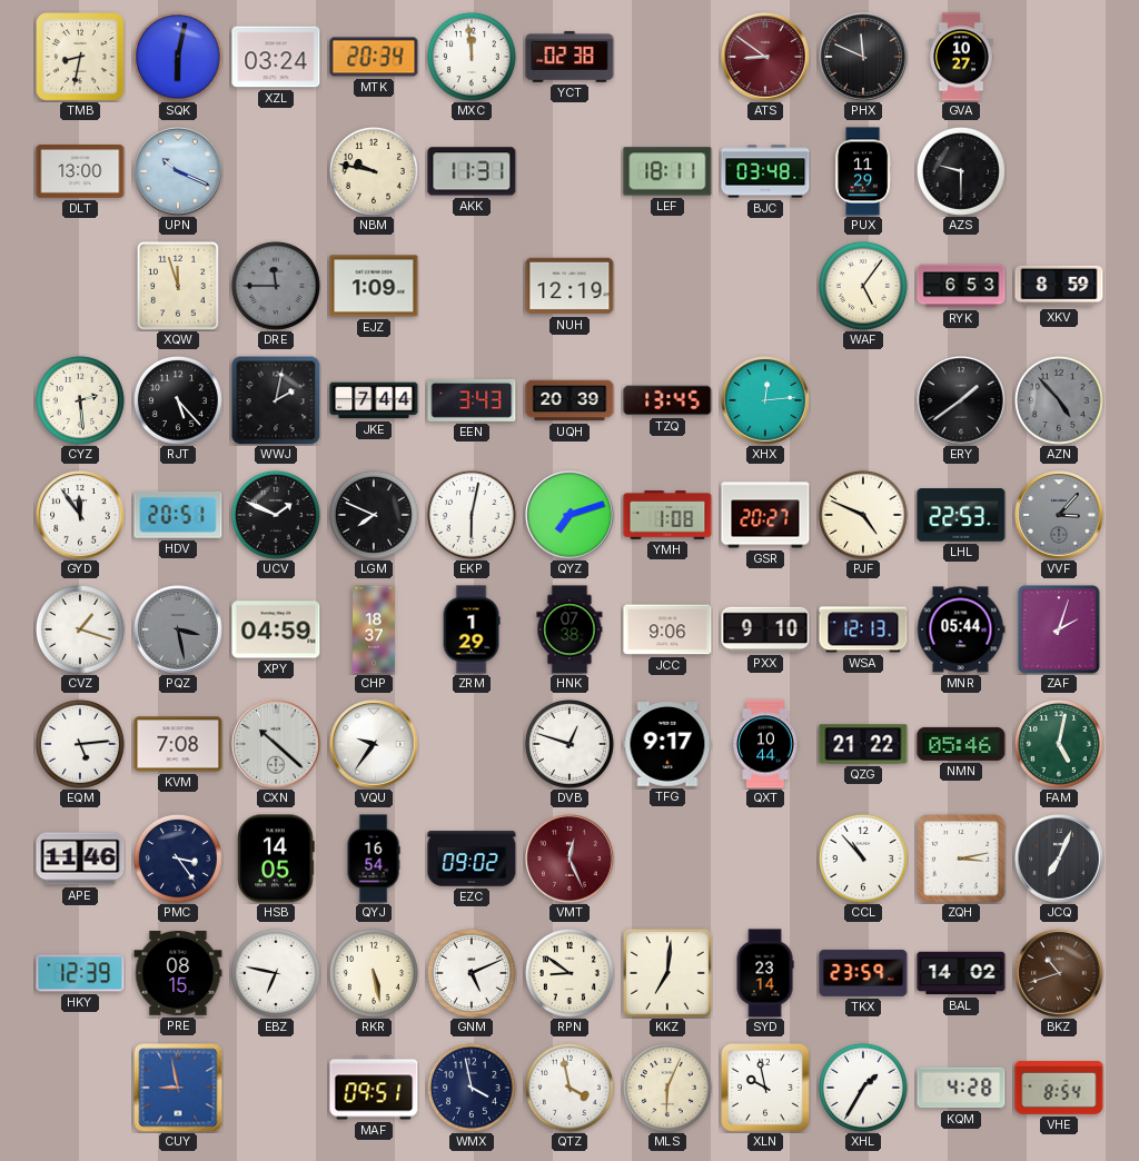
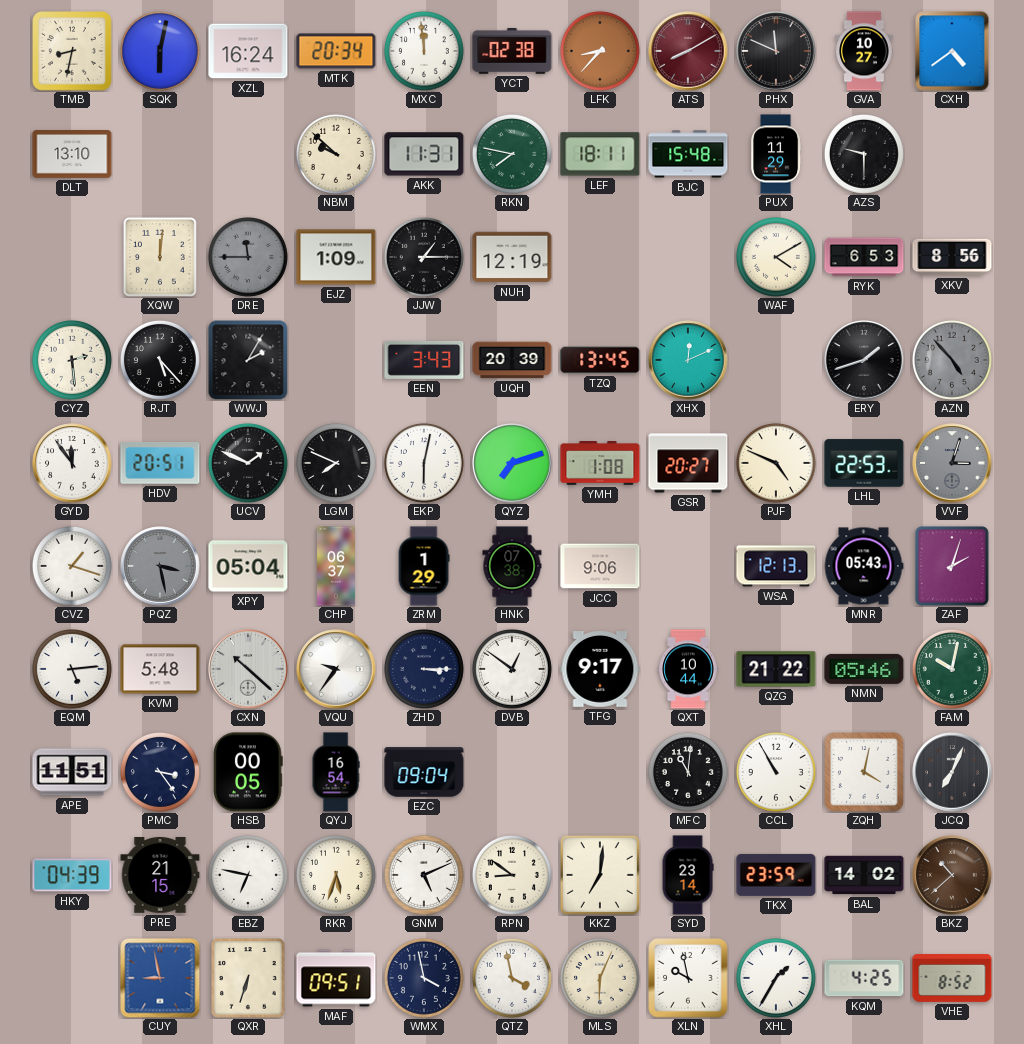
XZL: 03:24 -> 16:24 (248, 51)
LFK: none -> 8:37 (600, 51)
ATS: 8:51 -> 8:10 (688, 51)
CXH: none -> 4:39 (952, 51)
DLT: 13:00 -> 13:10 (72, 155)
UPN: 10:19 -> none (178, 171)
NBM: 9:47 -> 9:52 (336, 154)
RKN: none -> 7:47 (512, 154)
BJC: 03:48 -> 15:48 (688, 154)
XQW: 11:57 -> 12:01 (160, 257)
JJW: none -> 1:15 (424, 257)
WAF: 5:06 -> 4:10 (776, 257)
XKV: 8:59 -> 8:56 (952, 257)
WWJ: 2:02 -> 2:05 (248, 360)
JKE: 7:44 -> none (374, 400)
XHX: 12:14 -> 12:11 (688, 360)
ERY: 1:39 -> 1:42 (864, 360)
VVF: 3:07 -> 3:03 (952, 463)
XPY: 04:59 -> 05:04 (248, 566)
CHP: 18:37 -> 06:37 (337, 566)
PXX: 9:10 -> none (765, 629)
MNR: 05:44 -> 05:43 (864, 566)
KVM: 7:08 -> 5:48 (160, 669)
ZHD: none -> 3:15 (424, 669)
DVB: 12:48 -> 12:51 (512, 669)
FAM: 5:02 -> 10:02 (952, 669)
APE: 11:46 -> 11:51 (72, 772)
HSB: 14:05 -> 00:05 (248, 772)
EZC: 09:02 -> 09:04 (424, 772)
VMT: 12:26 -> none (569, 859)
MFC: none -> 11:01 (688, 772)
CCL: 10:53 -> 10:55 (776, 772)
ZQH: 3:13 -> 4:02 (865, 773)
HKY: 12:39 -> 04:39 (72, 875)
PRE: 08:15 -> 21:15 (160, 876)
RKR: 5:28 -> 5:33 (336, 875)
BKZ: 10:42 -> 10:38 (952, 875)
QXR: none -> 6:33 (248, 978)
KQM: 4:28 -> 4:25 (864, 978)
VHE: 8:54 -> 8:52 (952, 979)
